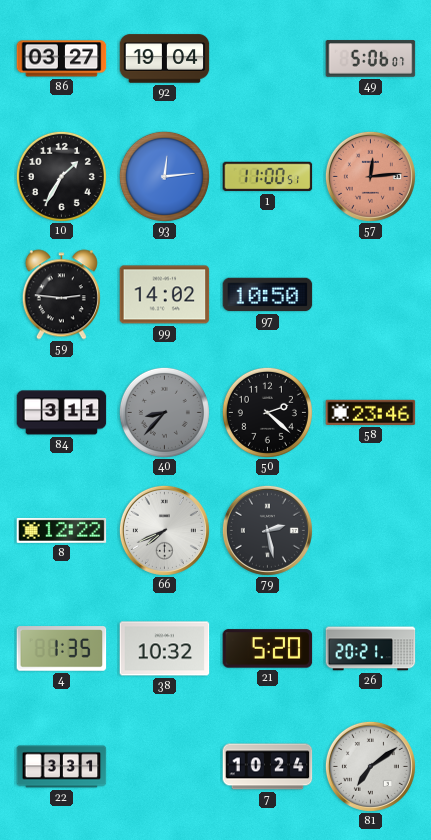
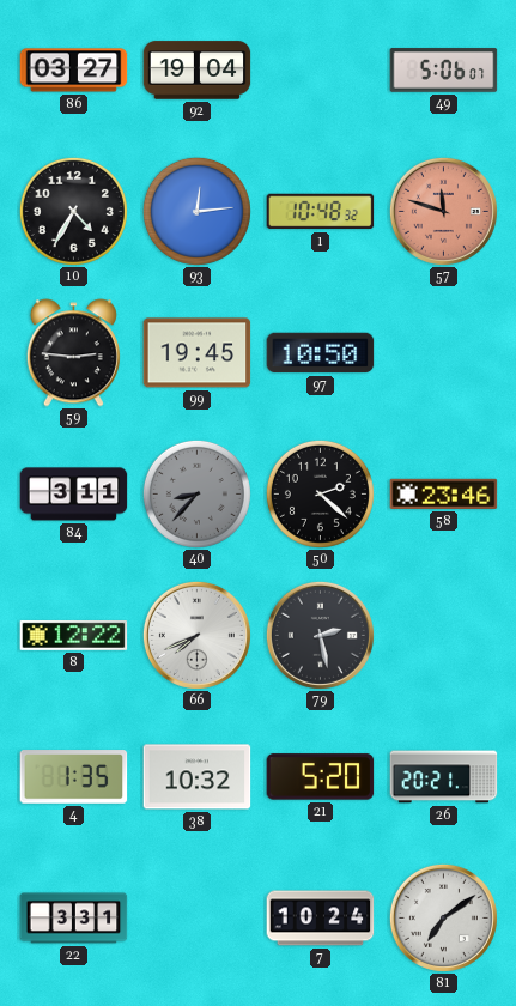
10: 1:35 -> 4:35 (73, 211)
1: 11:00 -> 10:48 (321, 212)
57: 12:14 -> 11:48 (443, 211)
99: 14:02 -> 19:45 (198, 353)
